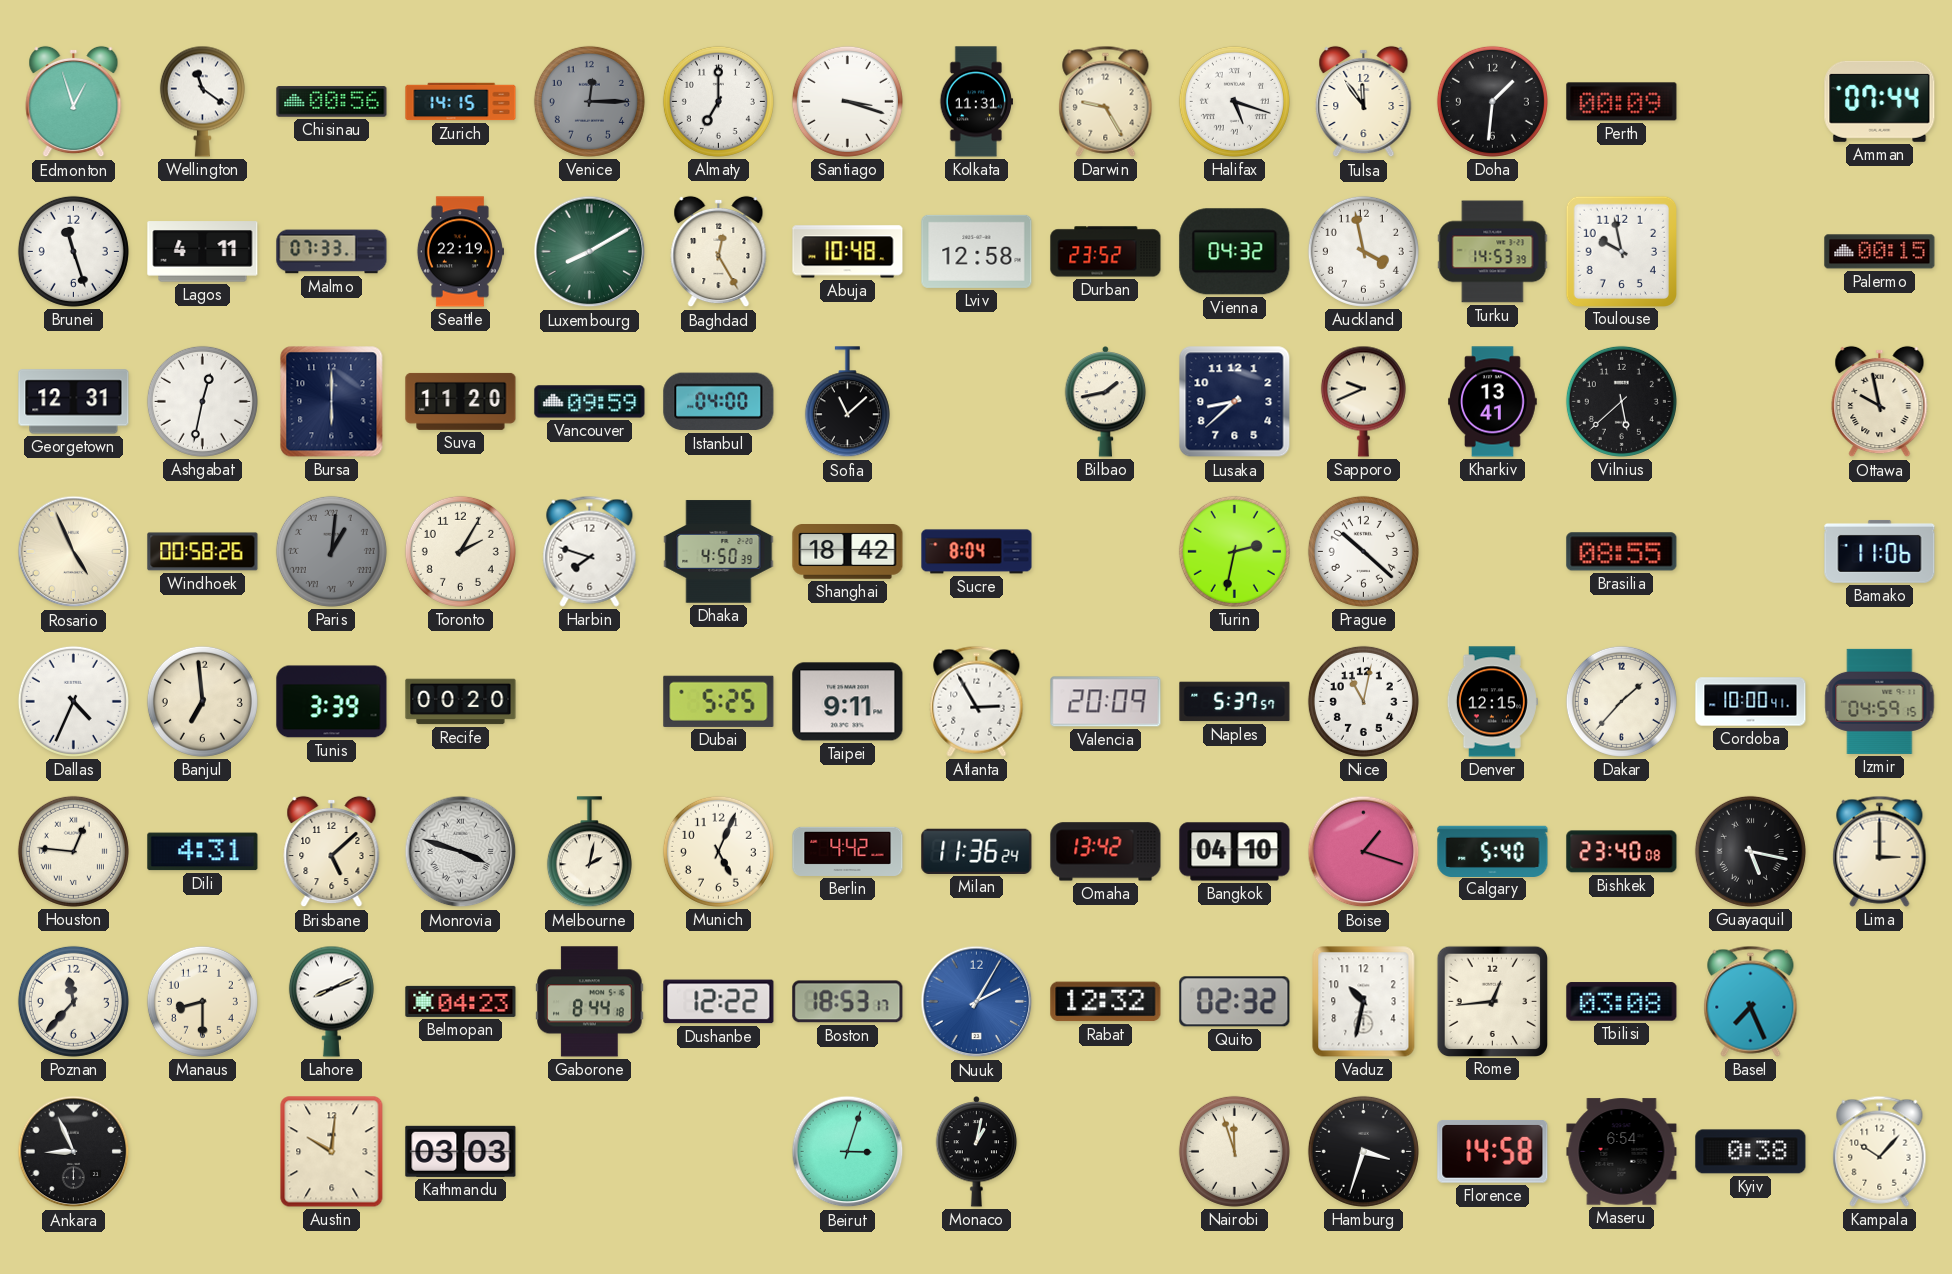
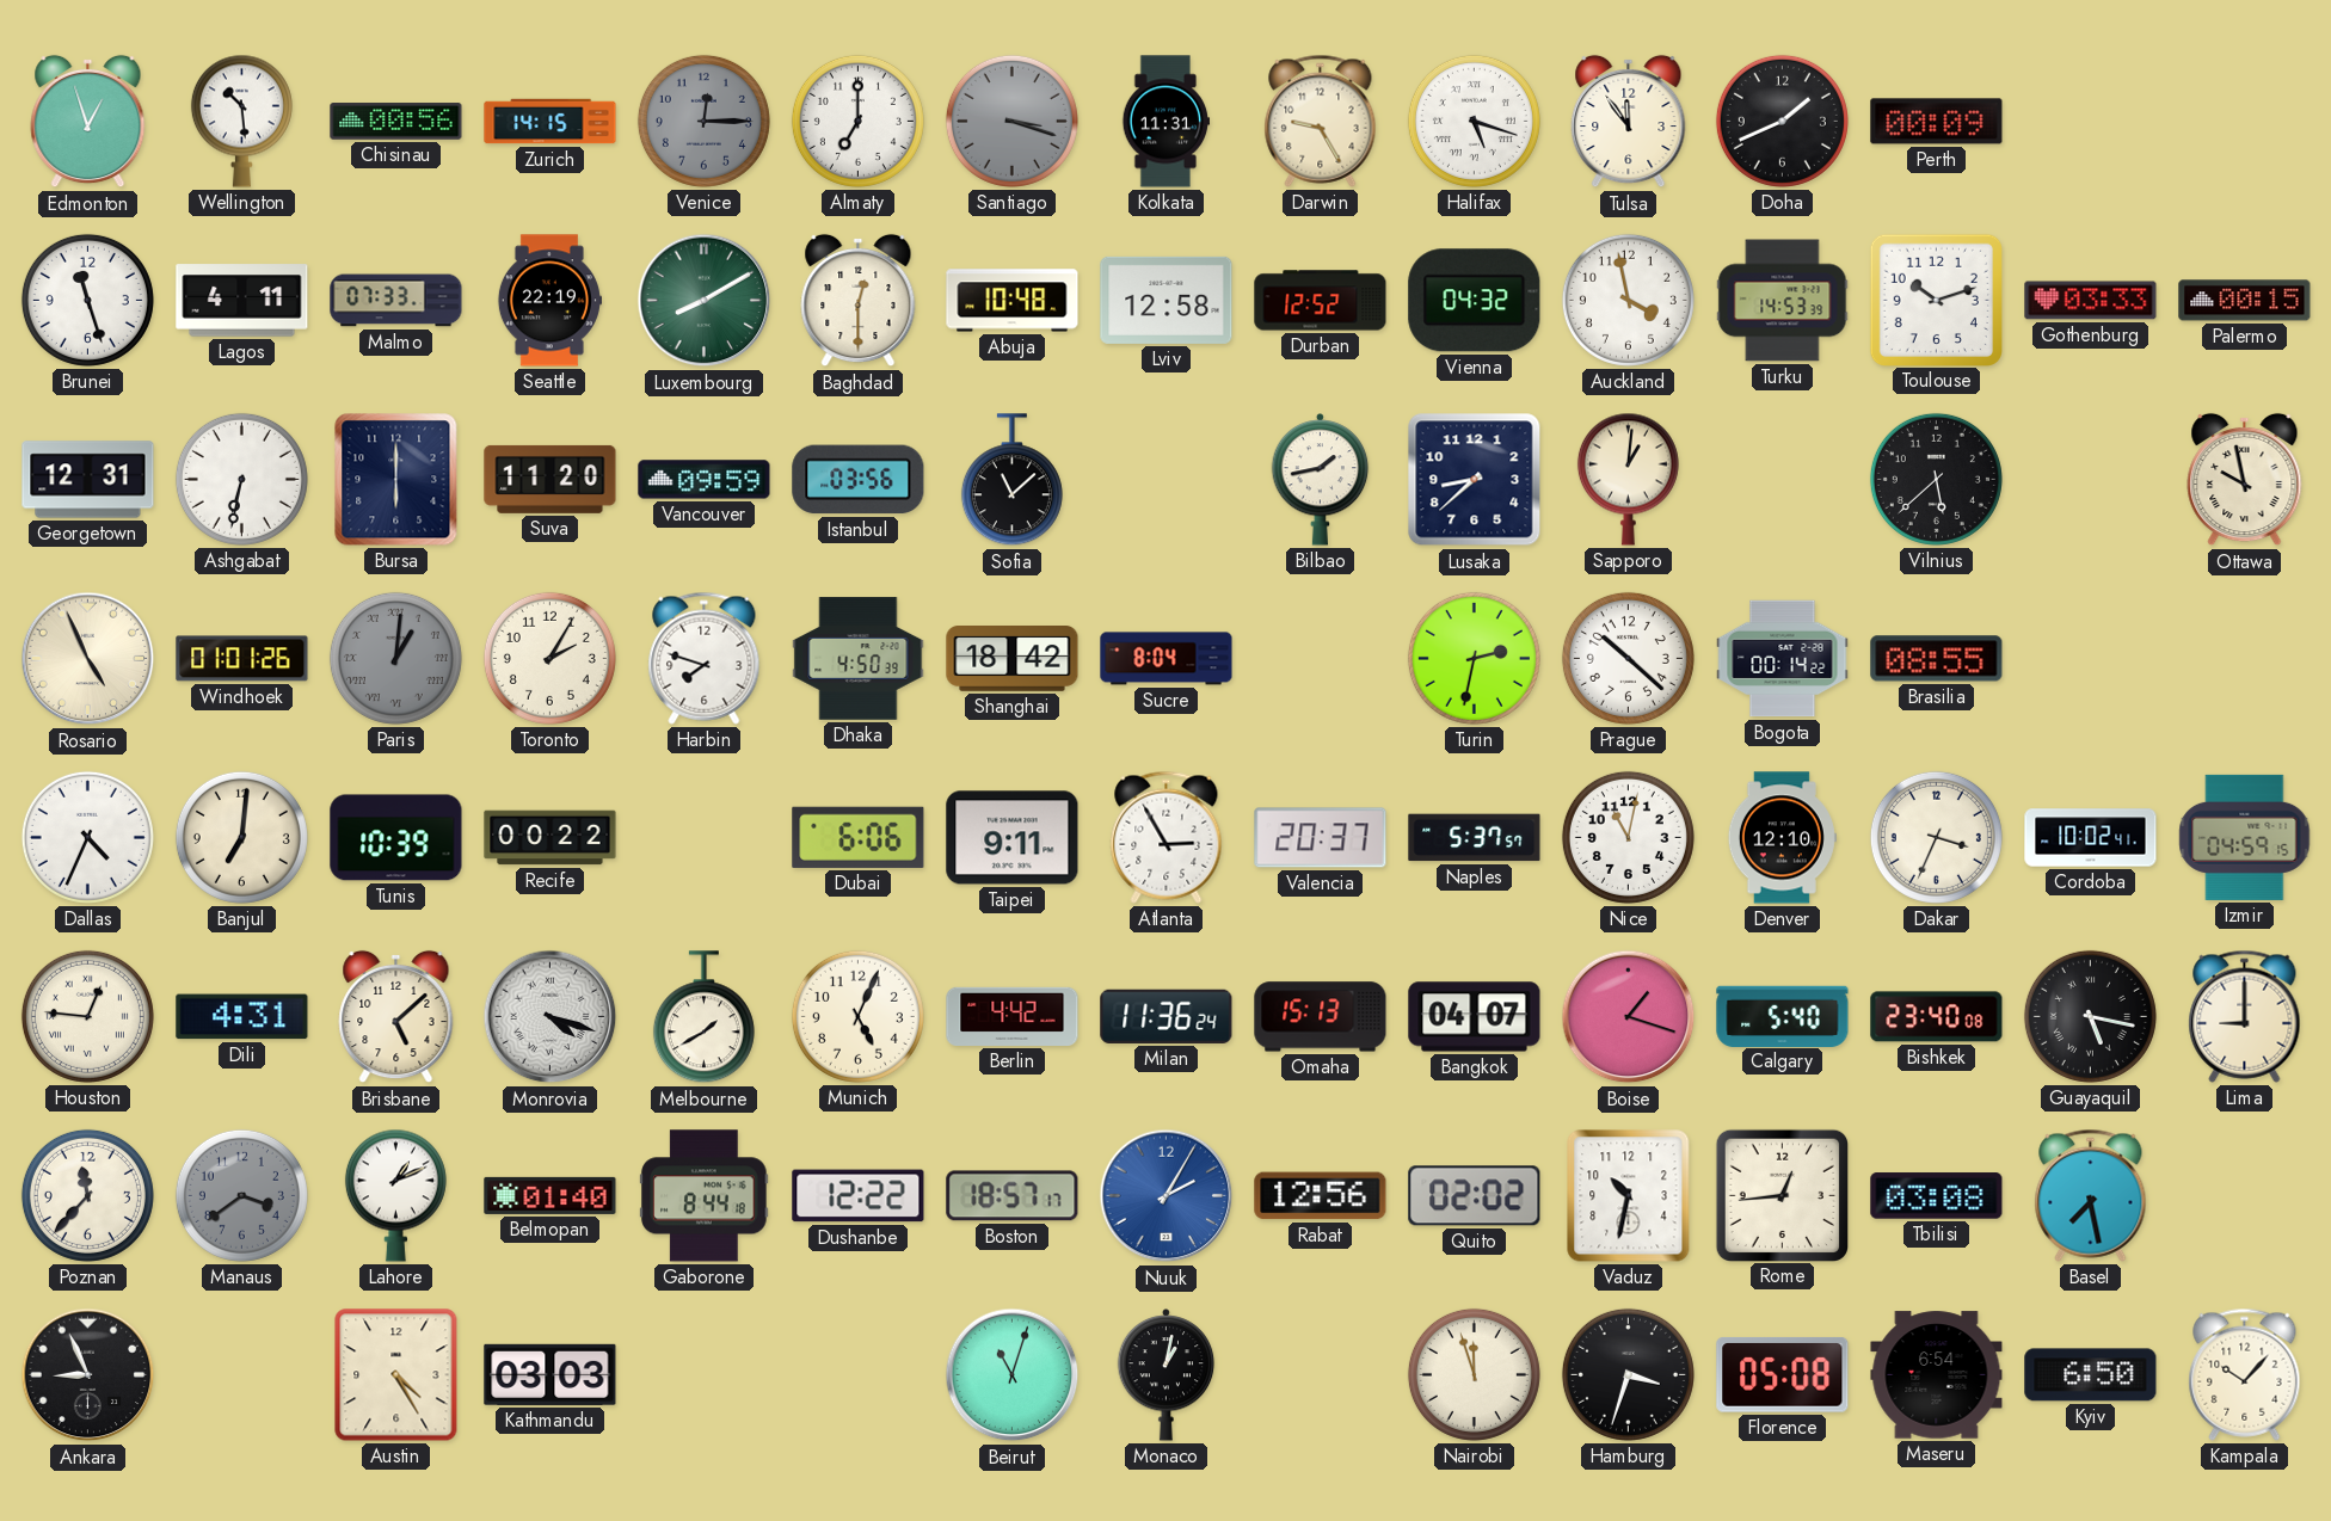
Wellington: 11:21 -> 10:29 (241, 121)
Santiago dial: white -> grey (1011, 121)
Doha: 1:31 -> 1:41 (1782, 121)
Amman: 07:44 -> none (1880, 101)
Baghdad: 12:25 -> 12:30 (859, 301)
Durban: 23:52 -> 12:52 (1321, 301)
Toulouse: 9:58 -> 10:12 (1936, 300)
Gothenburg: none -> 03:33 (2091, 301)
Ashgabat: 12:32 -> 6:32 (241, 479)
Istanbul: 04:00 -> 03:56 (859, 480)
Sapporo: 9:41 -> 1:01 (1628, 479)
Kharkiv: 13:41 -> none (1493, 402)
Windhoek: 00:58 -> 01:01 (242, 659)
Bogota: none -> 00:14 (1783, 659)
Bamako: 11:06 -> none (1880, 551)
Banjul: 6:59 -> 7:01 (241, 837)
Tunis: 3:39 -> 10:39 (396, 838)
Recife: 00:20 -> 00:22 (551, 838)
Dubai: 5:25 -> 6:06 (859, 837)
Valencia: 20:09 -> 20:37 (1321, 838)
Denver: 12:15 -> 12:10 (1782, 838)
Dakar: 1:37 -> 3:34 (1936, 837)
Cordoba: 10:00 -> 10:02 (2091, 838)
Monrovia: 3:48 -> 4:18 (551, 1017)
Melbourne: 2:02 -> 1:40 (703, 1017)
Omaha: 13:42 -> 15:13 (1321, 1017)
Bangkok: 04:10 -> 04:07 (1475, 1017)
Lima: 3:00 -> 9:00 (2245, 1016)
Manaus: 8:30 -> 3:39 (241, 1195)
Manaus dial: cream -> grey (241, 1195)
Lahore: 8:11 -> 1:11 (395, 1195)
Belmopan: 04:23 -> 01:40 (551, 1195)
Boston: 18:53 -> 18:57 (1013, 1196)
Rabat: 12:32 -> 12:56 (1321, 1196)
Quito: 02:32 -> 02:02 (1475, 1196)
Basel: 7:26 -> 7:28 (2091, 1195)
Austin: 10:01 -> 4:25 (396, 1375)
Beirut: 3:03 -> 11:03 (1013, 1375)
Florence: 14:58 -> 05:08 (1783, 1374)
Kyiv: 0:38 -> 6:50 (2091, 1375)
